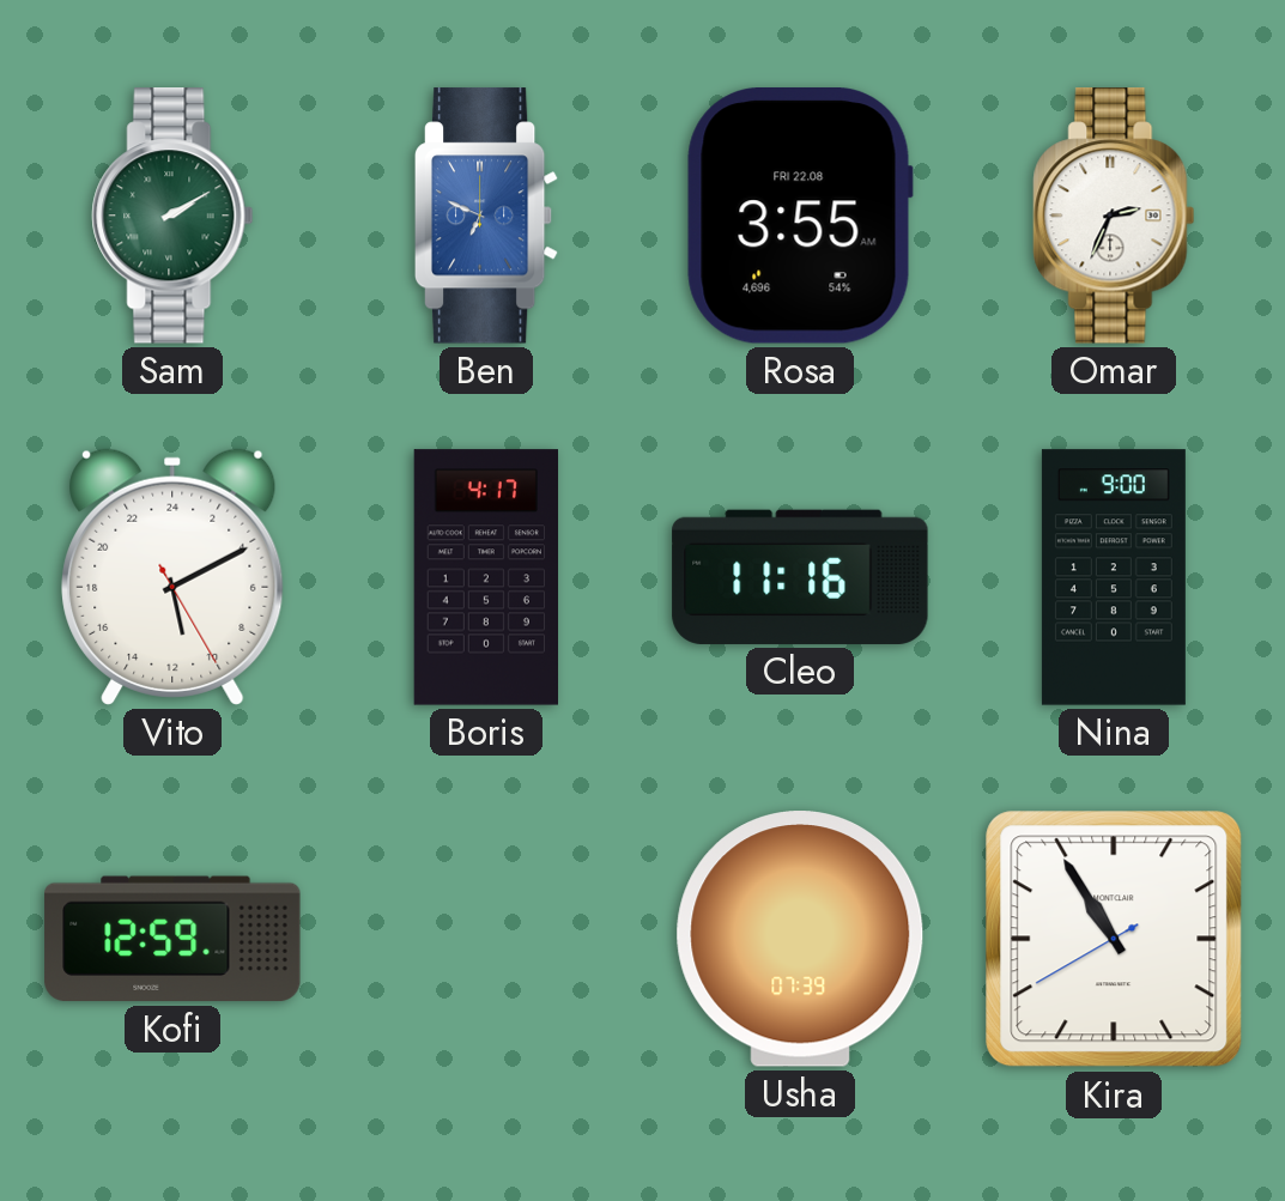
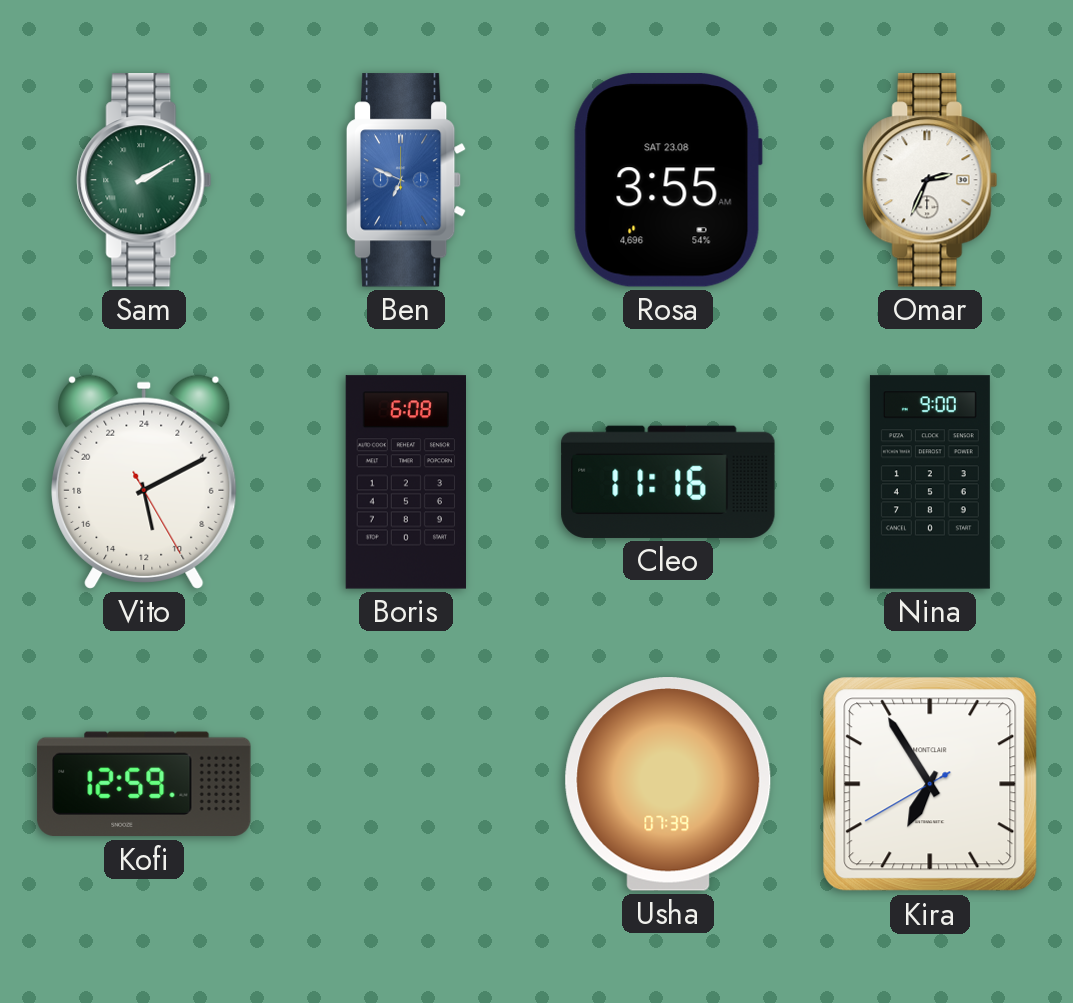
Rosa date: FRI 22.08 -> SAT 23.08 (668, 181)
Boris: 4:17 -> 6:08 (405, 482)
Kira: 10:54 -> 6:54 (930, 784)
